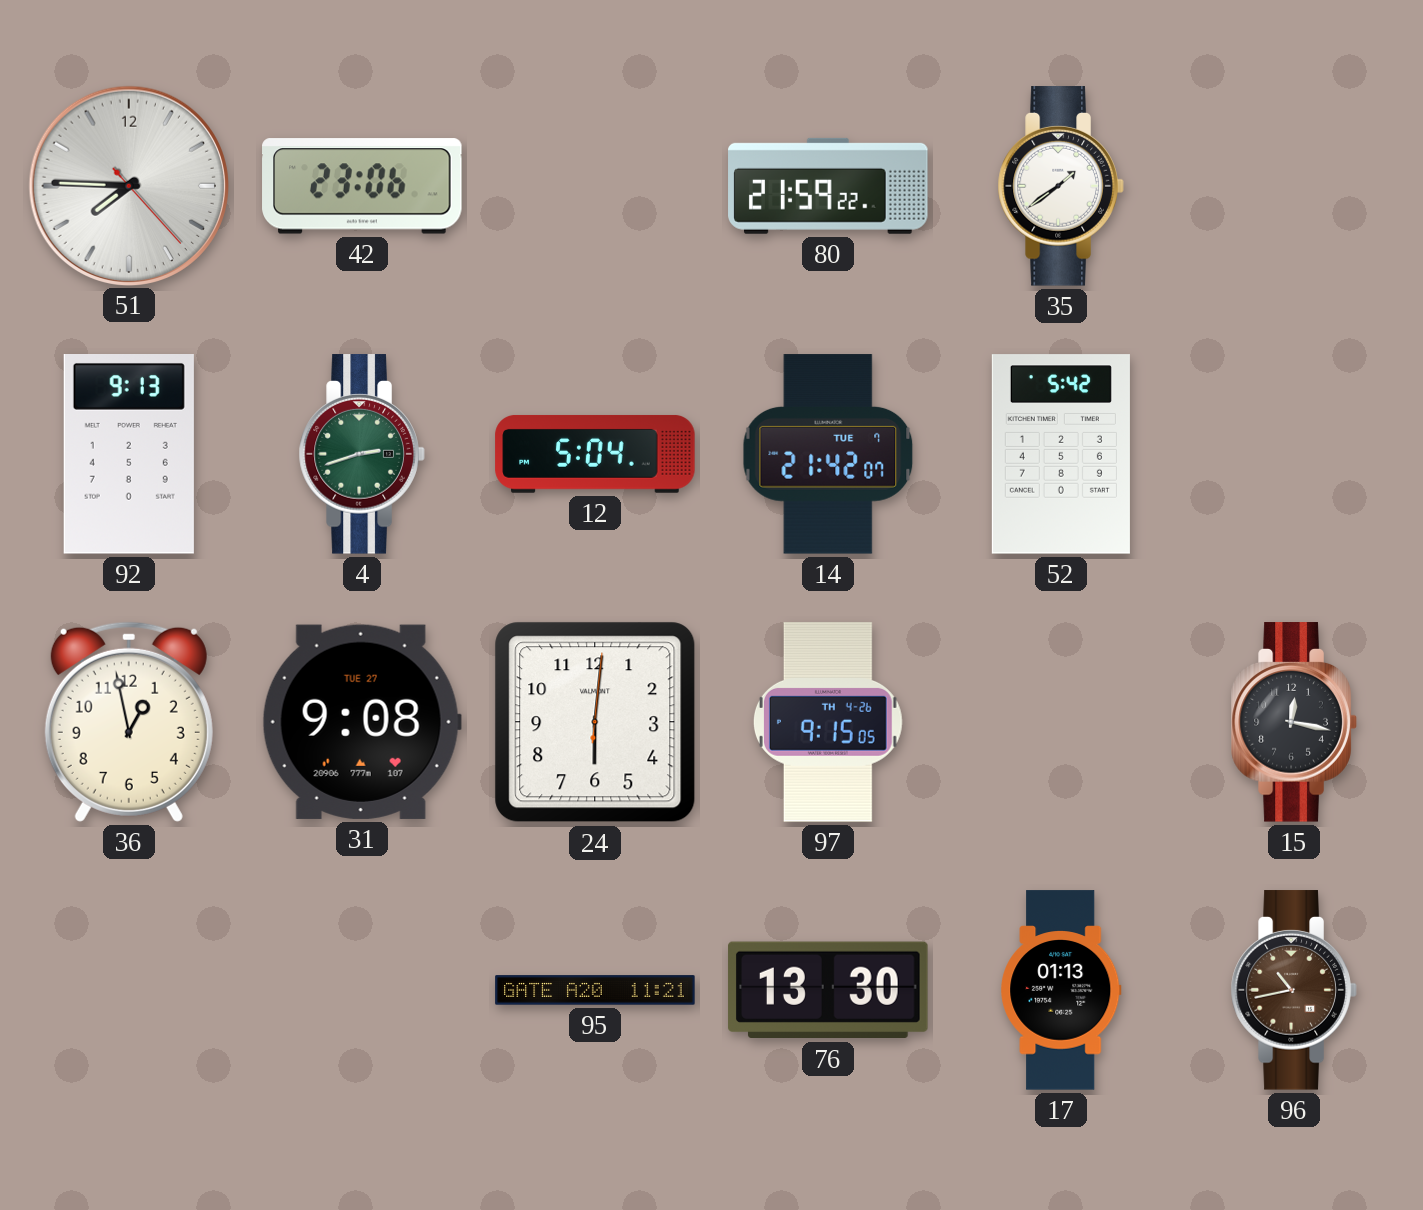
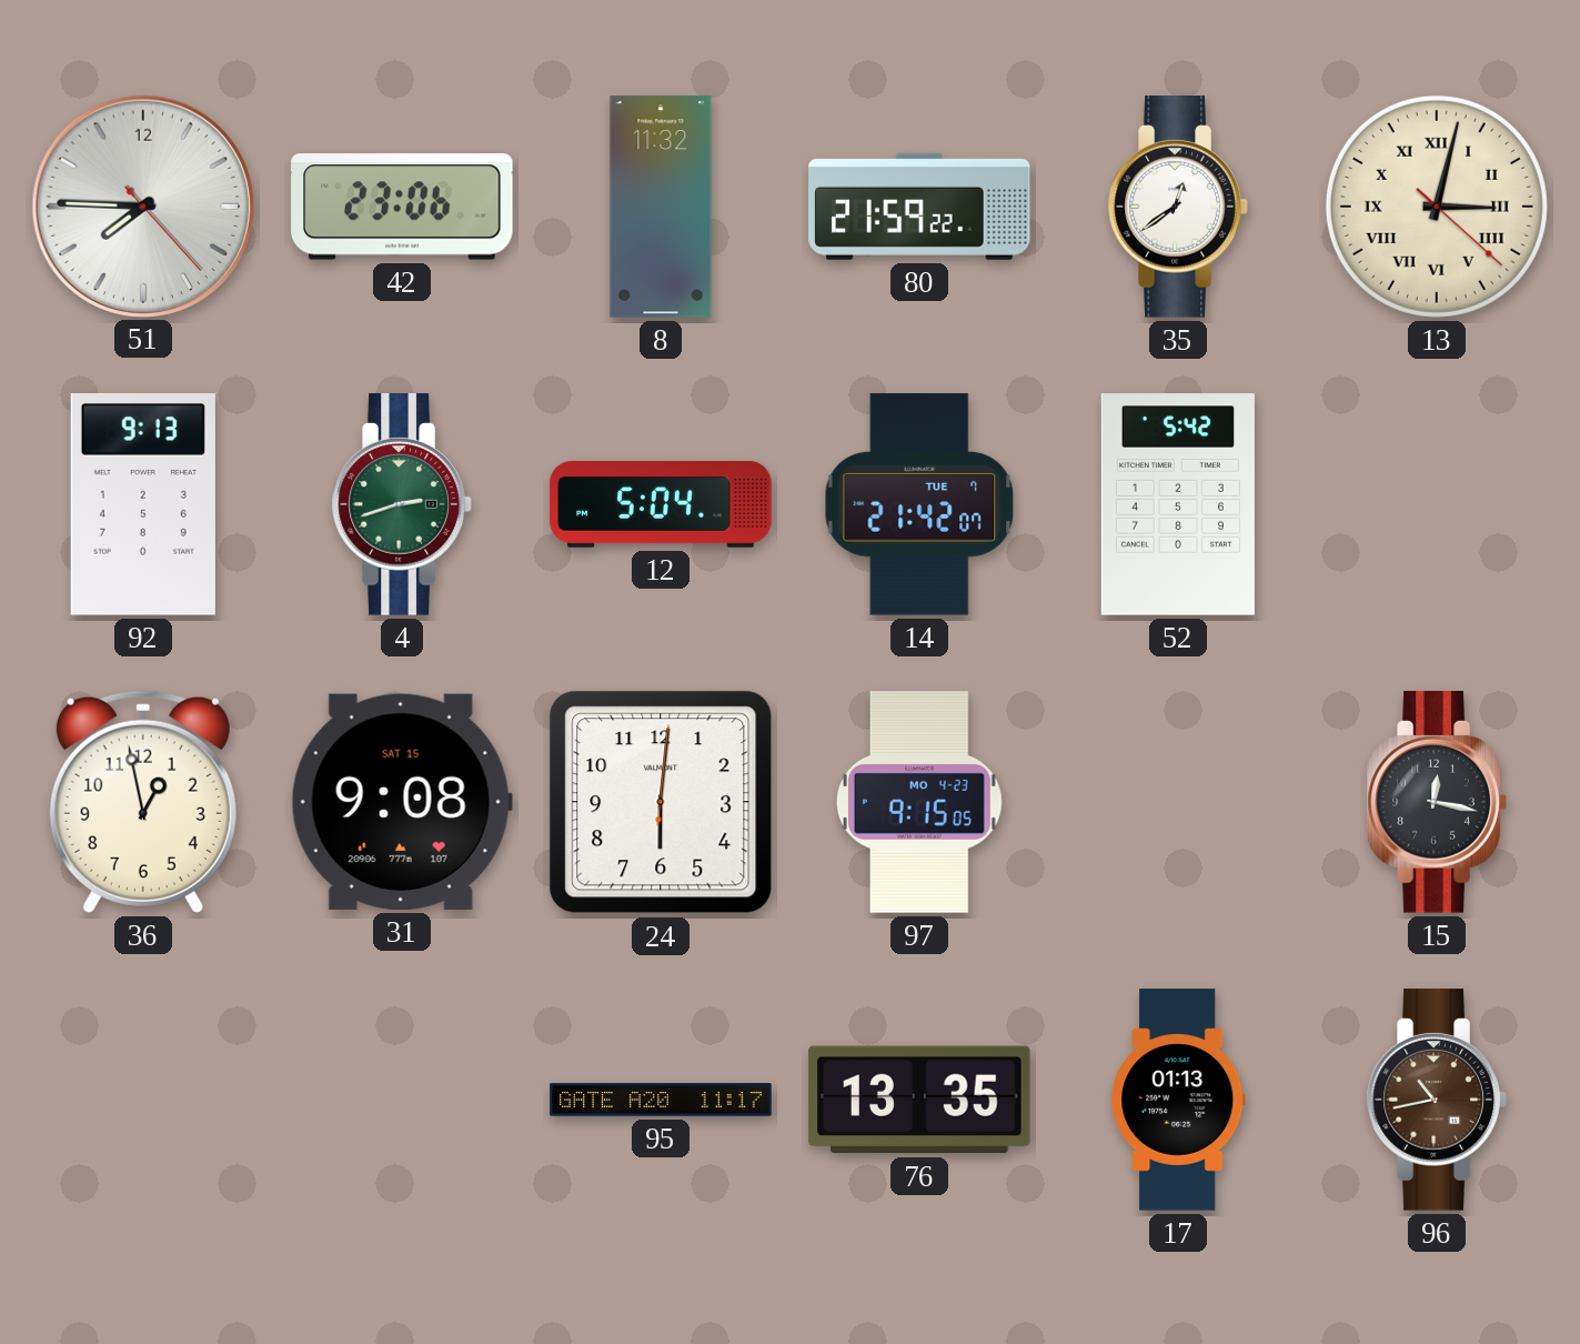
8: none -> 11:32 (661, 207)
35: 1:39 -> 12:39 (1178, 207)
13: none -> 3:02 (1437, 207)
31 date: TUE 27 -> SAT 15 (402, 802)
97 date: TH 4-26 -> MO 4-23 (919, 802)
95: 11:21 -> 11:17 (661, 1100)
76: 13:30 -> 13:35 (919, 1100)
